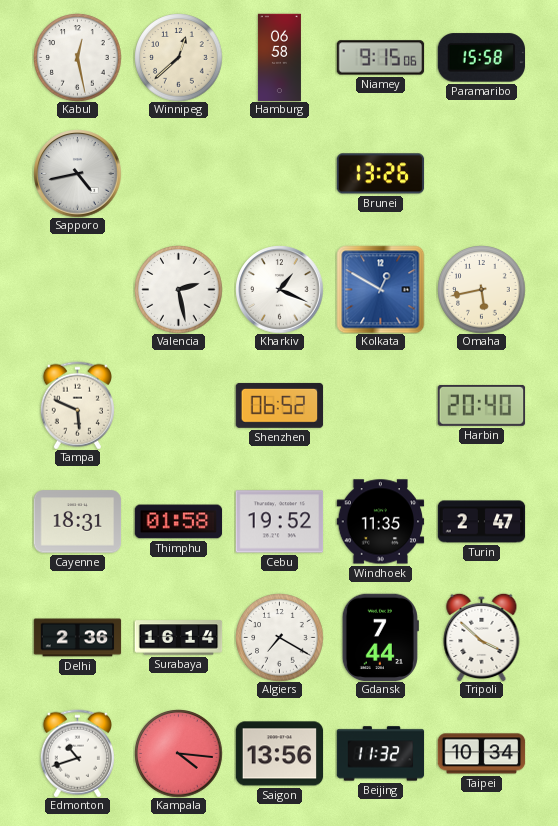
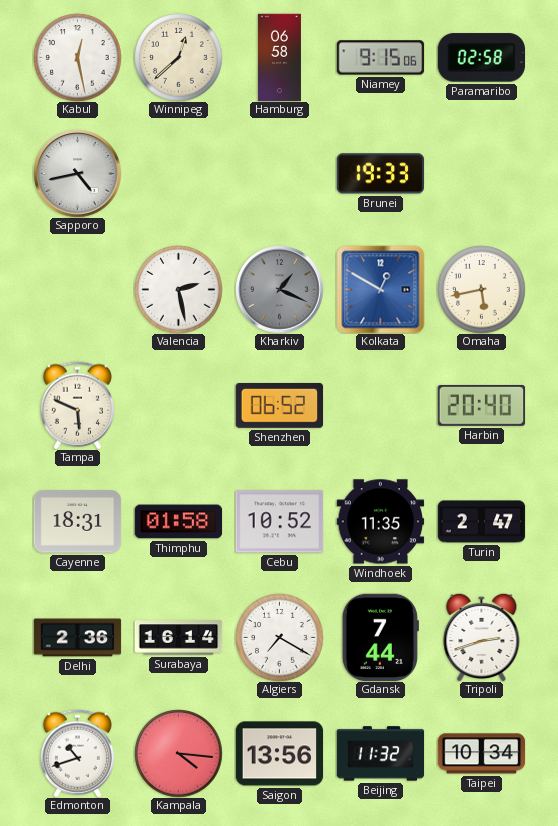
Paramaribo: 15:58 -> 02:58 (481, 58)
Brunei: 13:26 -> 19:33 (380, 174)
Kharkiv dial: white -> grey (279, 289)
Cebu: 19:52 -> 10:52 (279, 522)
Tripoli: 3:52 -> 2:42 (482, 637)
